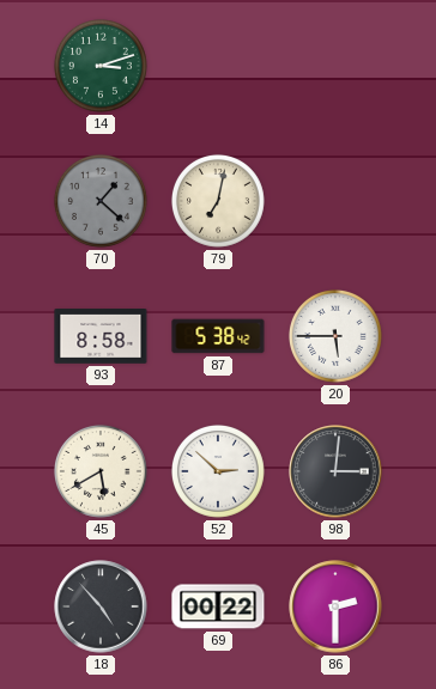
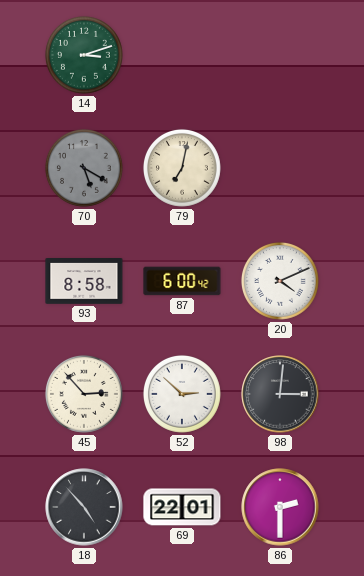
70: 1:22 -> 5:20 (84, 168)
87: 5:38 -> 6:00 (182, 281)
20: 5:45 -> 4:11 (280, 281)
45: 5:40 -> 2:53 (84, 394)
69: 00:22 -> 22:01 (182, 507)
